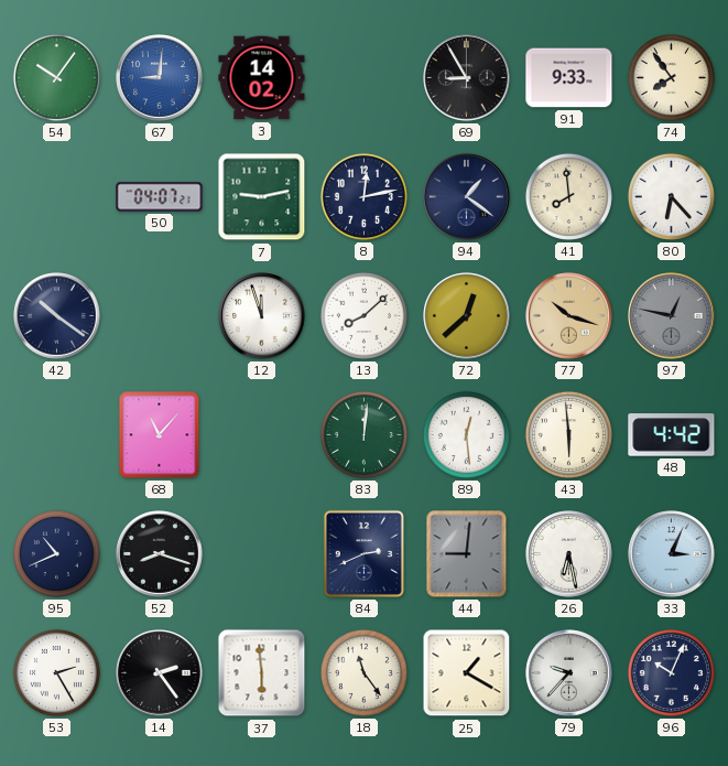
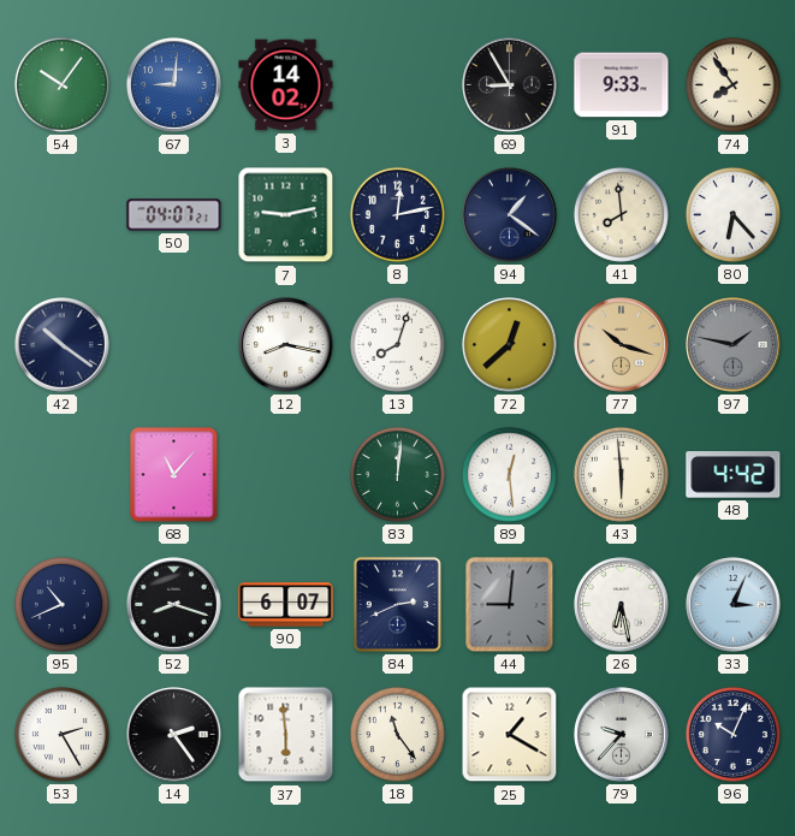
12: 11:57 -> 8:17 (286, 345)
13: 8:08 -> 8:03 (397, 344)
97: 12:47 -> 1:47 (734, 345)
90: none -> 6:07 (286, 605)
